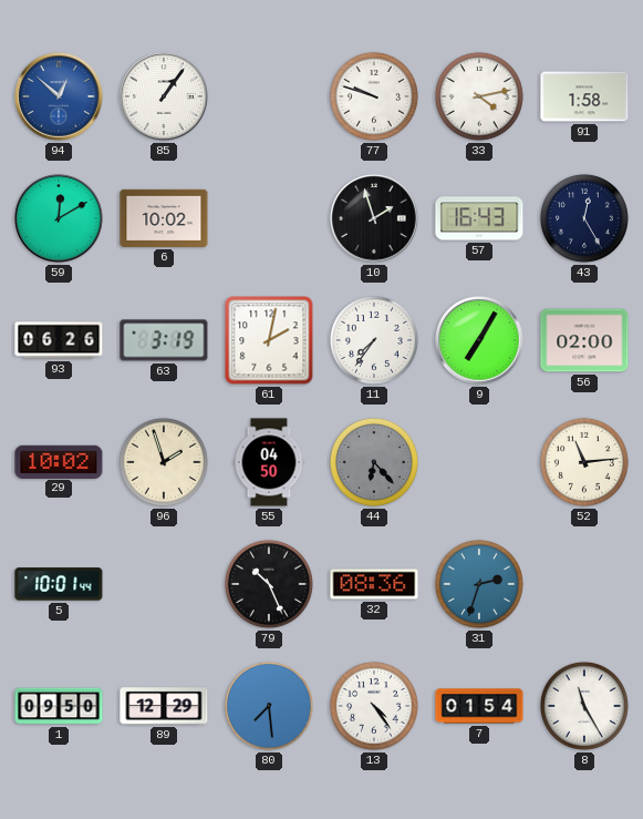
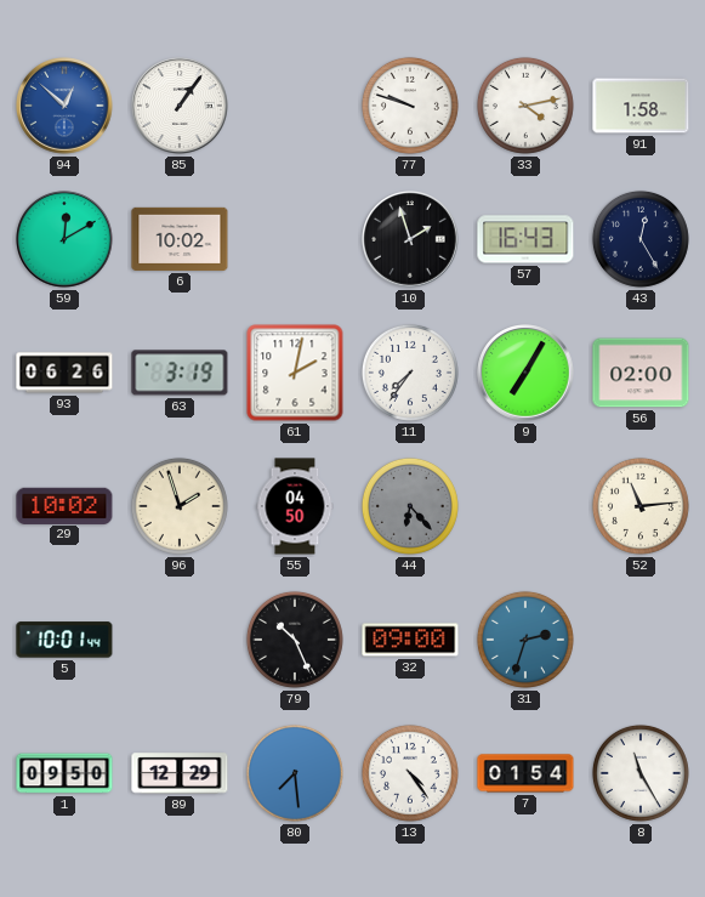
32: 08:36 -> 09:00 (410, 640)
